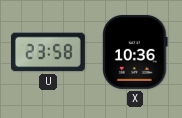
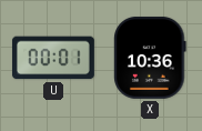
U: 23:58 -> 00:01 (53, 58)
